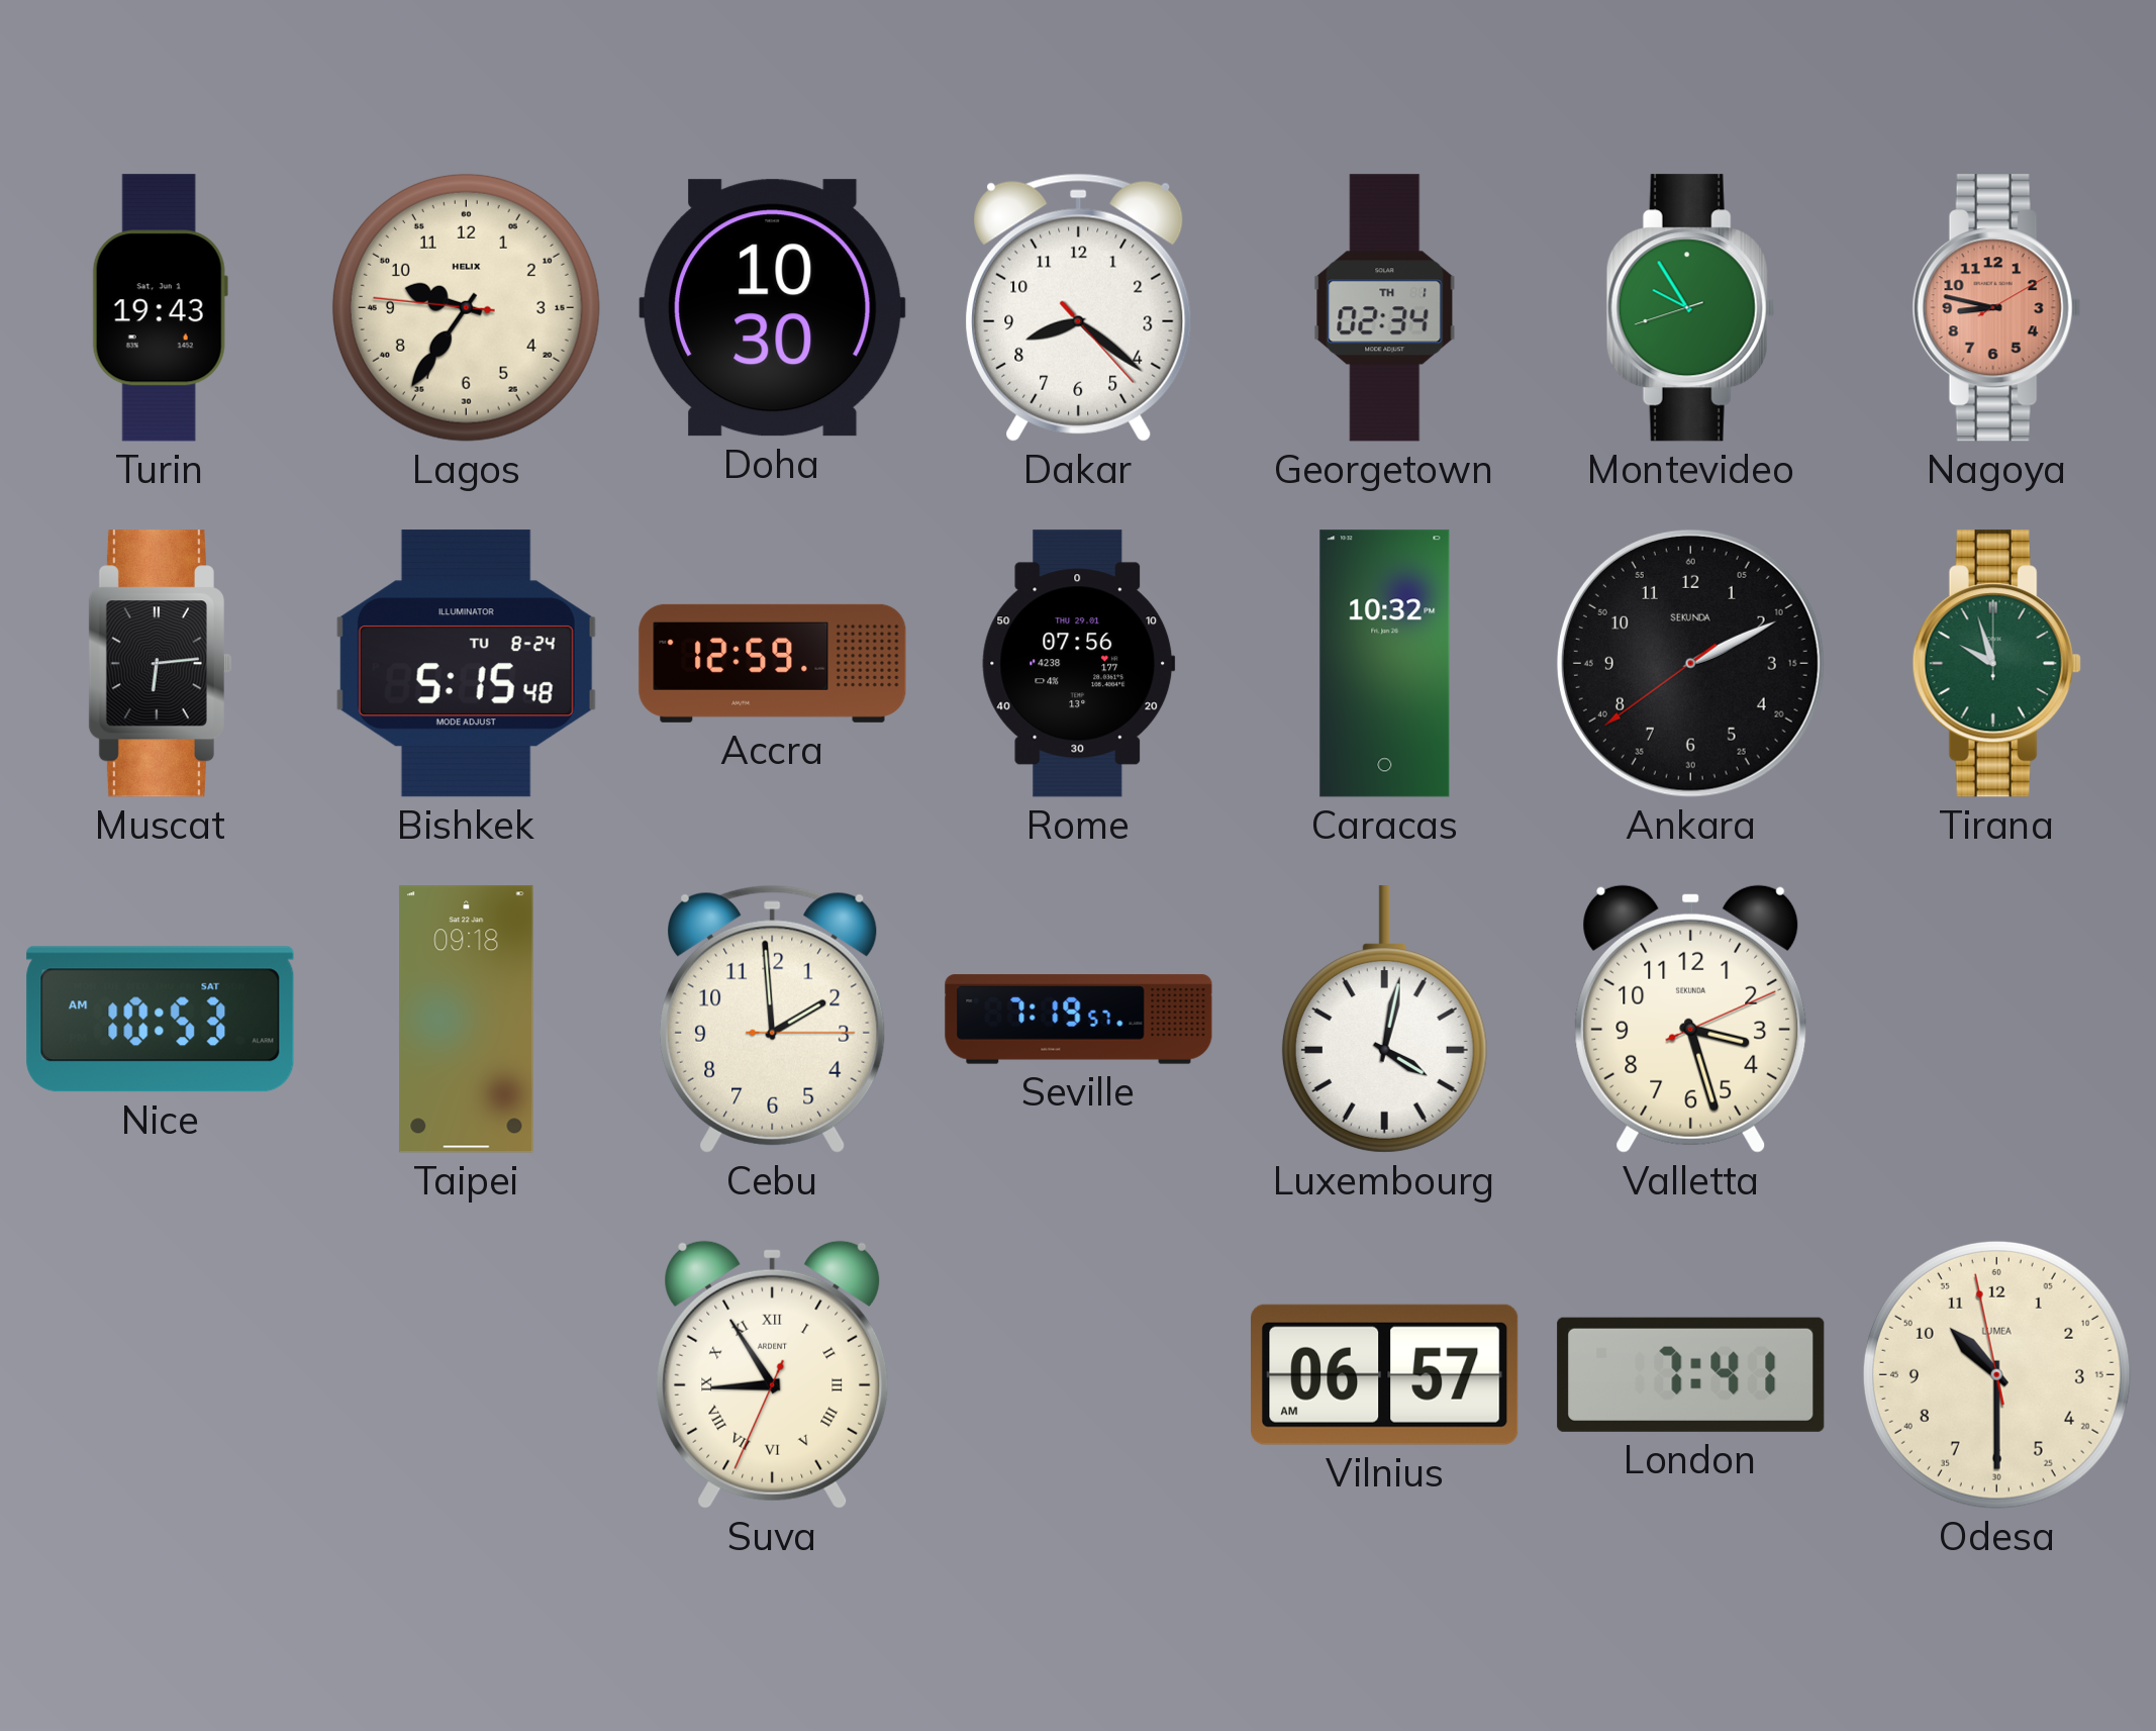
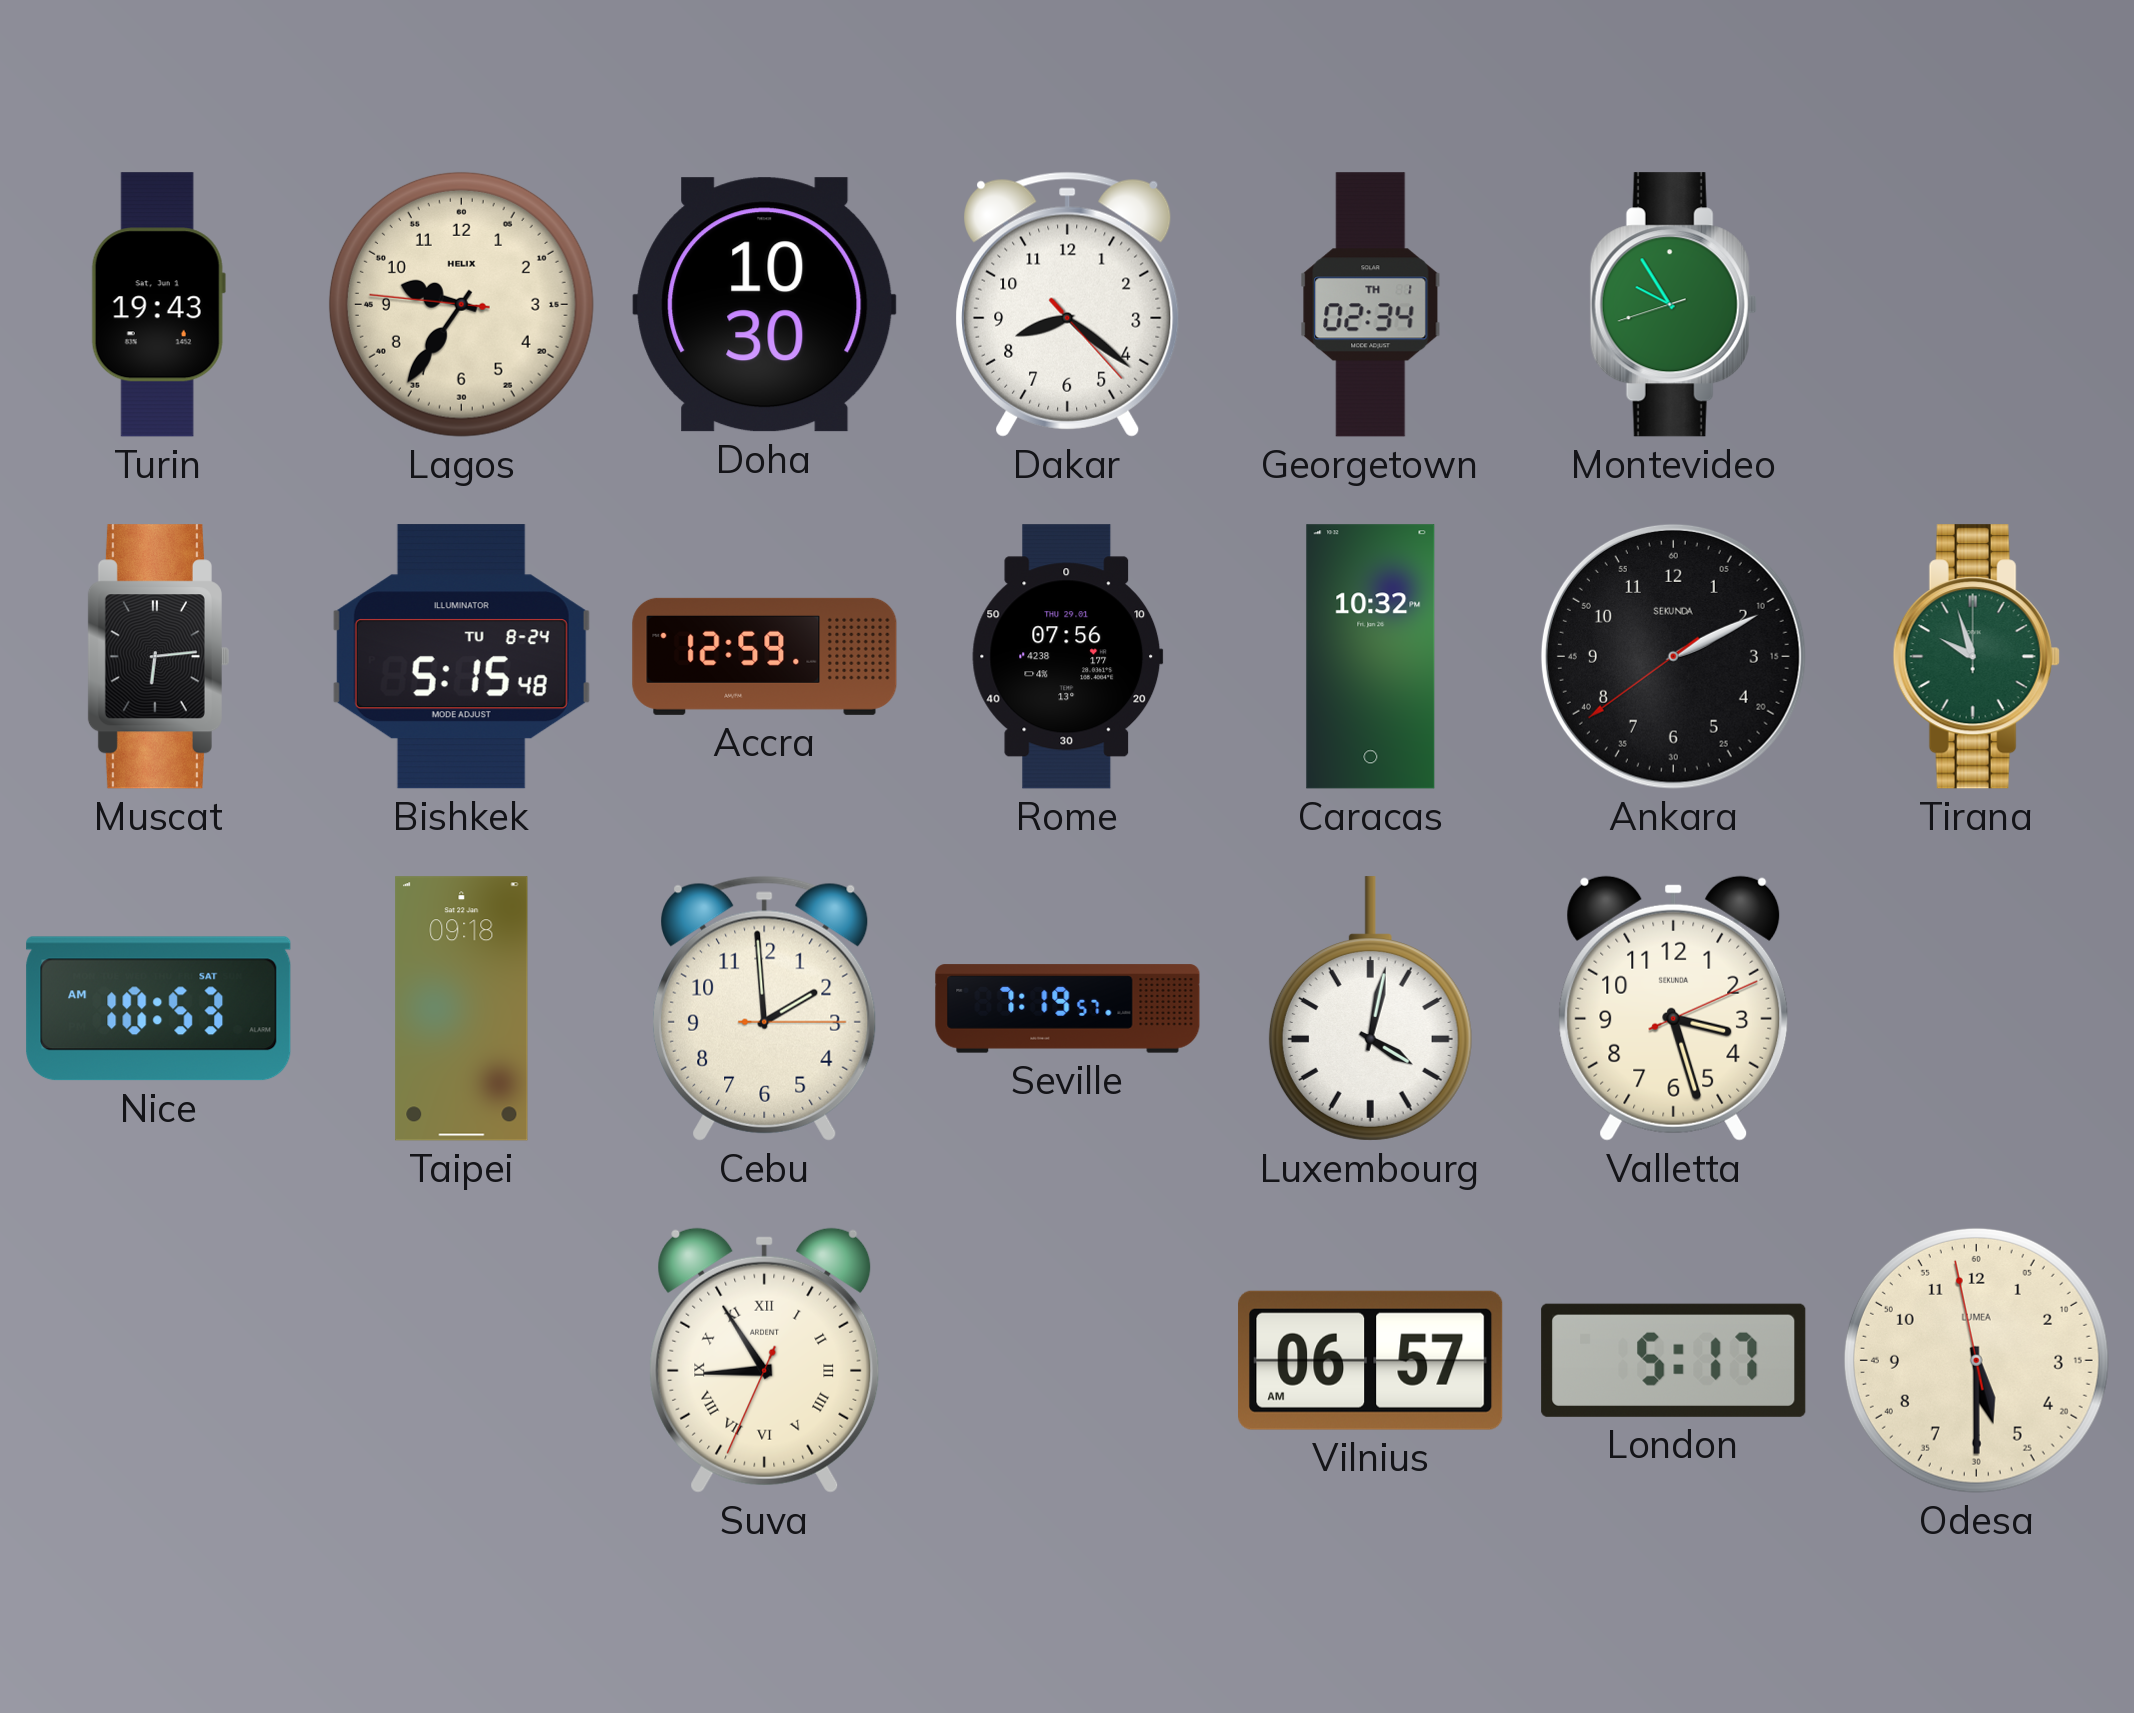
Nagoya: 8:47 -> none (1996, 308)
London: 7:41 -> 5:17 (1674, 1360)
Odesa: 10:29 -> 5:29 (1976, 1360)
